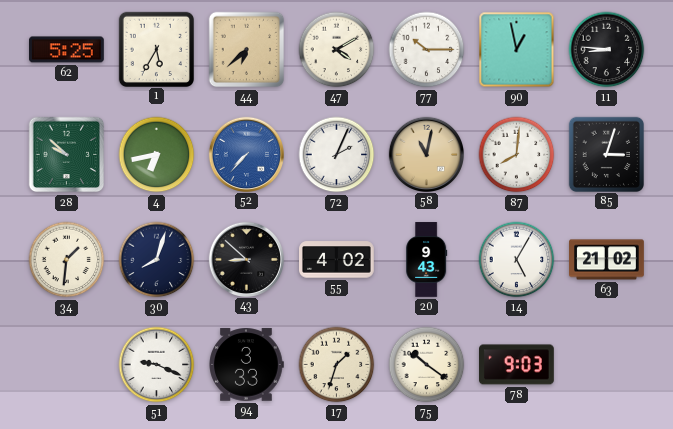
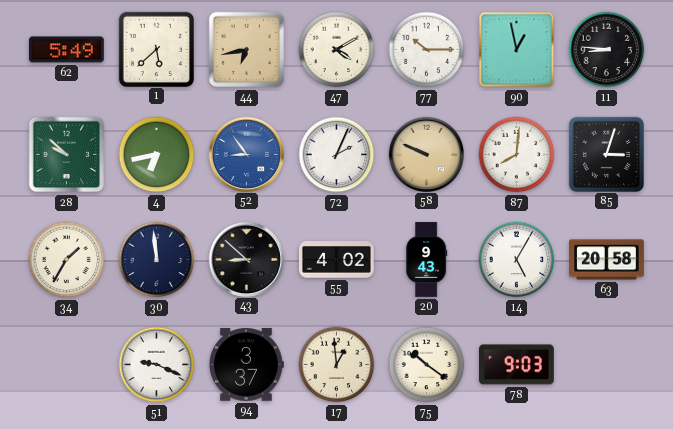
62: 5:25 -> 5:49 (67, 50)
1: 5:35 -> 5:38 (156, 49)
44: 6:38 -> 6:43 (247, 50)
52: 7:37 -> 8:54 (246, 154)
58: 11:02 -> 9:49 (426, 154)
34: 1:31 -> 1:35 (67, 260)
30: 8:03 -> 11:59 (157, 260)
63: 21:02 -> 20:58 (607, 260)
94: 3:33 -> 3:37 (246, 365)
17: 1:33 -> 12:59 (337, 365)
